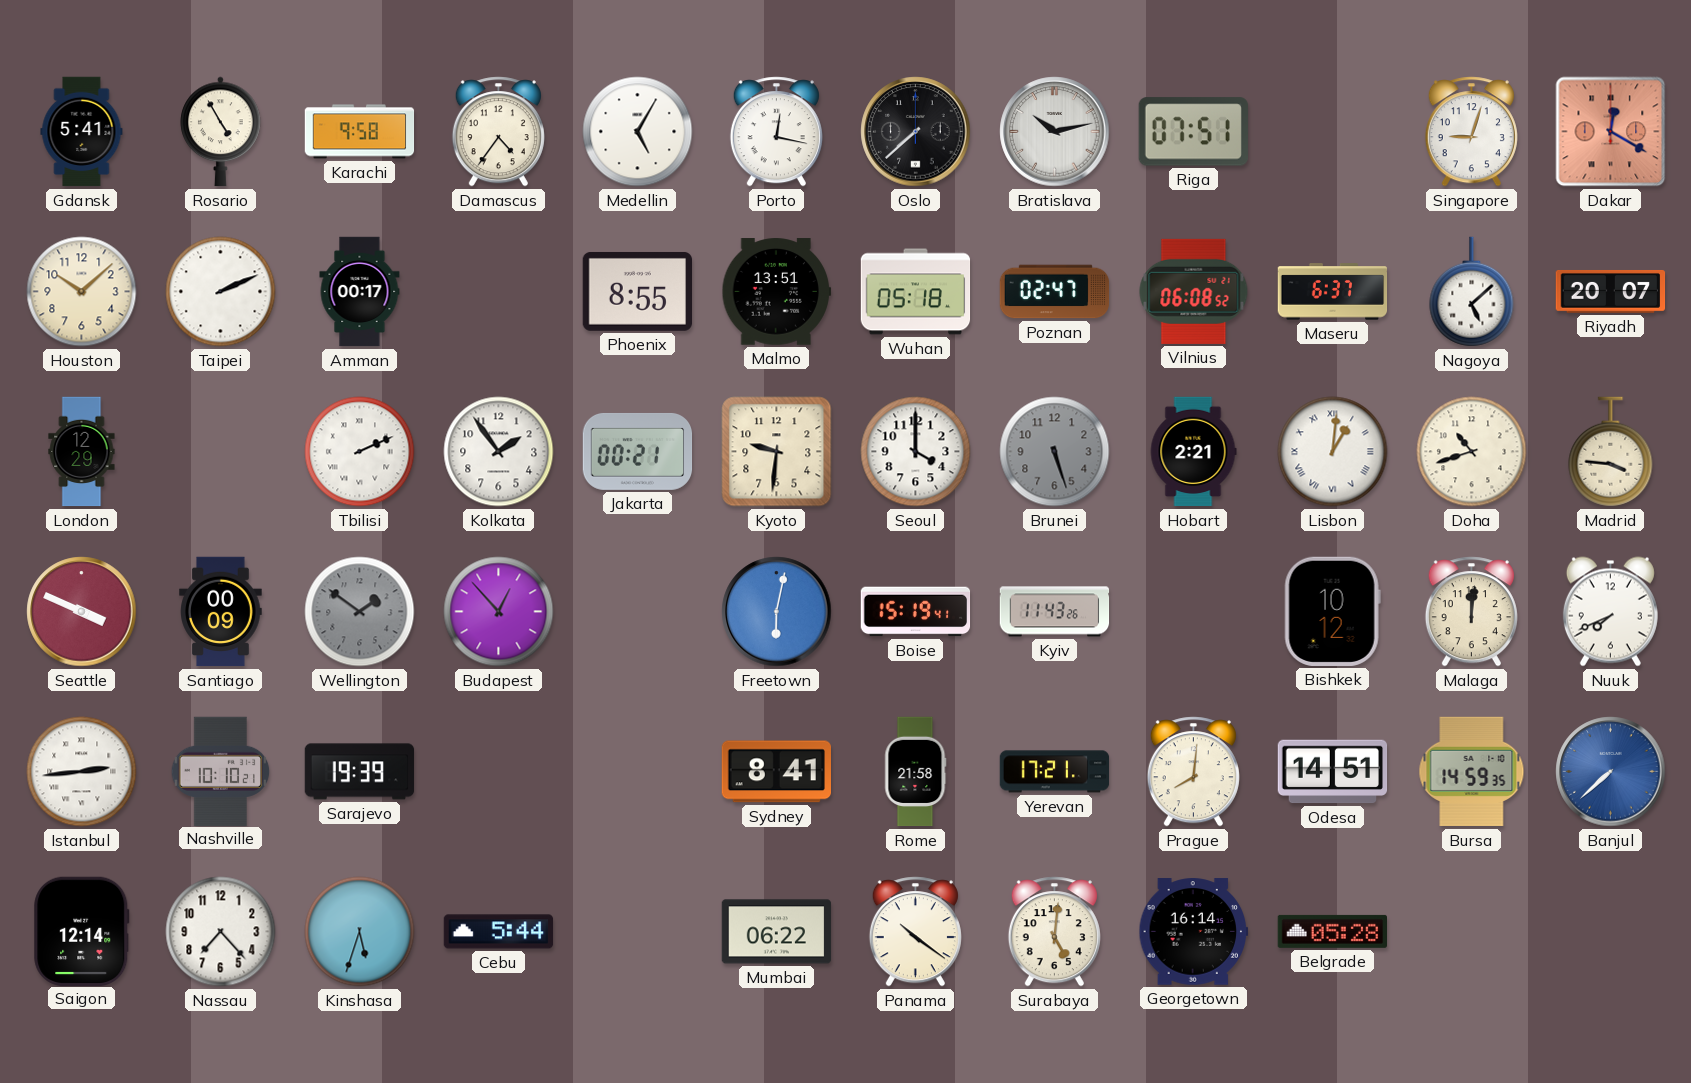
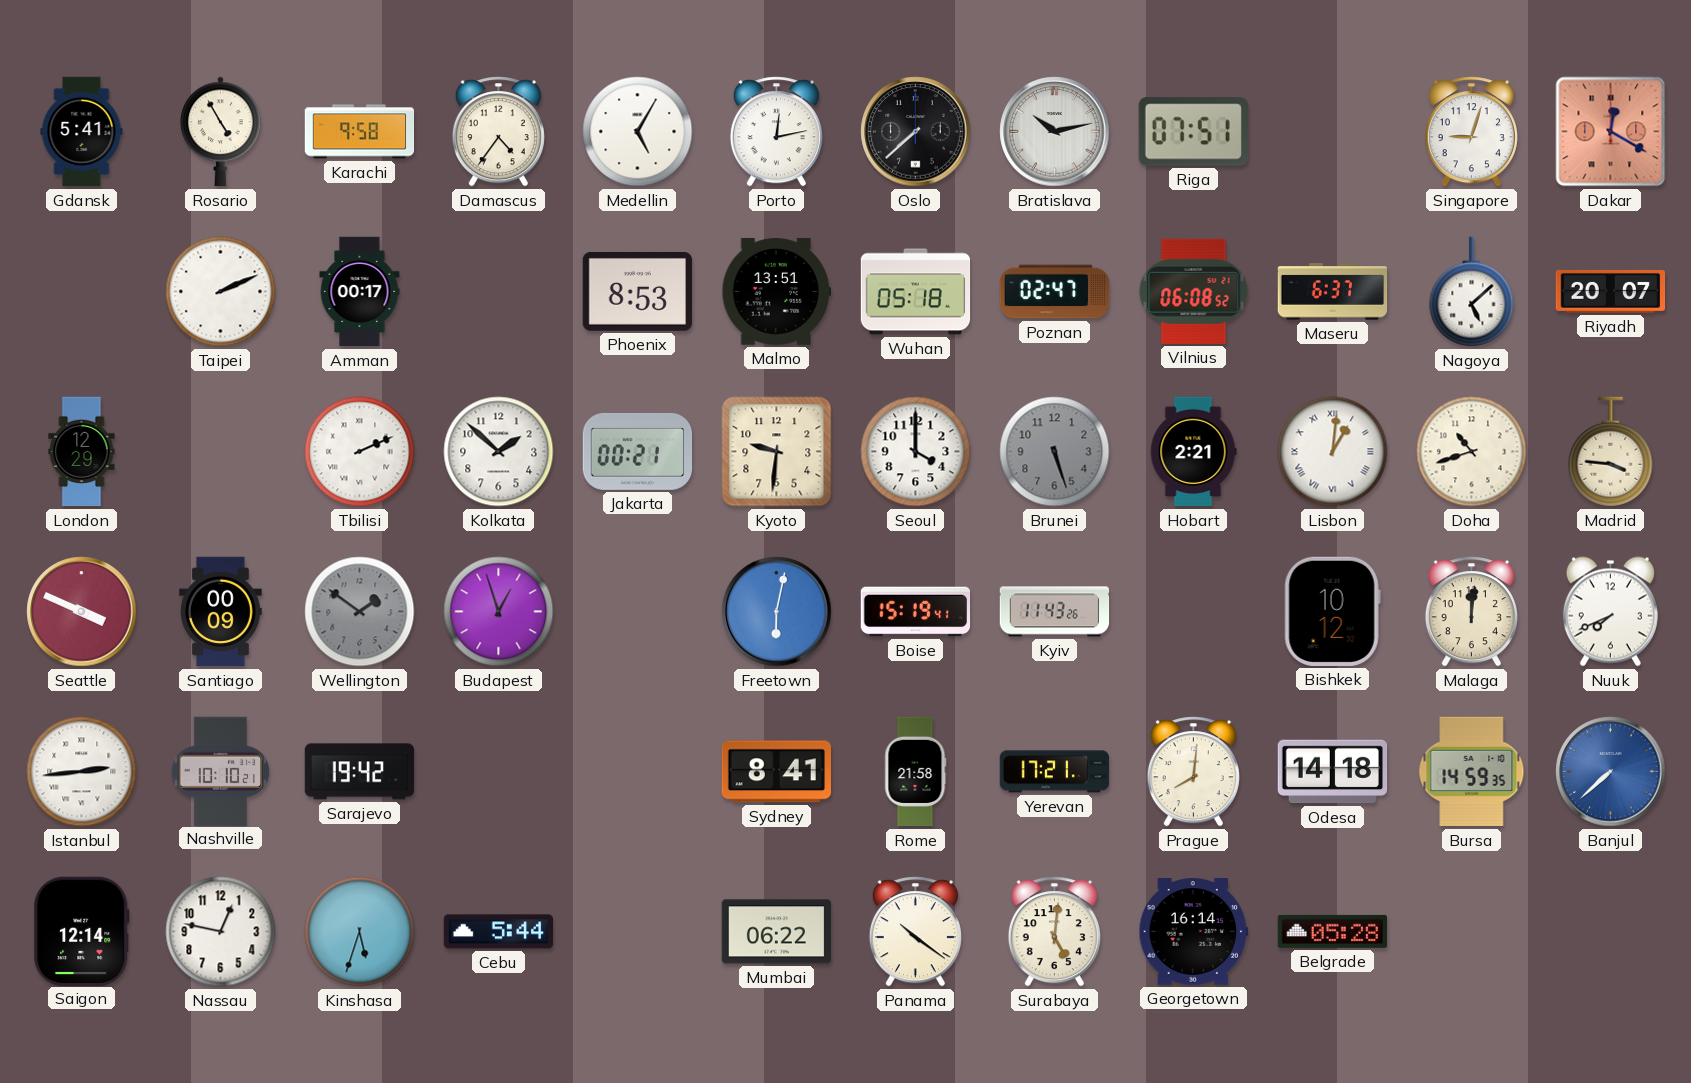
Porto: 12:17 -> 12:13 (776, 132)
Houston: 10:08 -> none (82, 292)
Phoenix: 8:55 -> 8:53 (637, 291)
Kolkata: 1:54 -> 1:52 (499, 452)
Budapest: 12:53 -> 12:57 (499, 612)
Sarajevo: 19:39 -> 19:42 (360, 772)
Odesa: 14:51 -> 14:18 (1333, 772)
Nassau: 7:23 -> 12:47 (221, 932)
